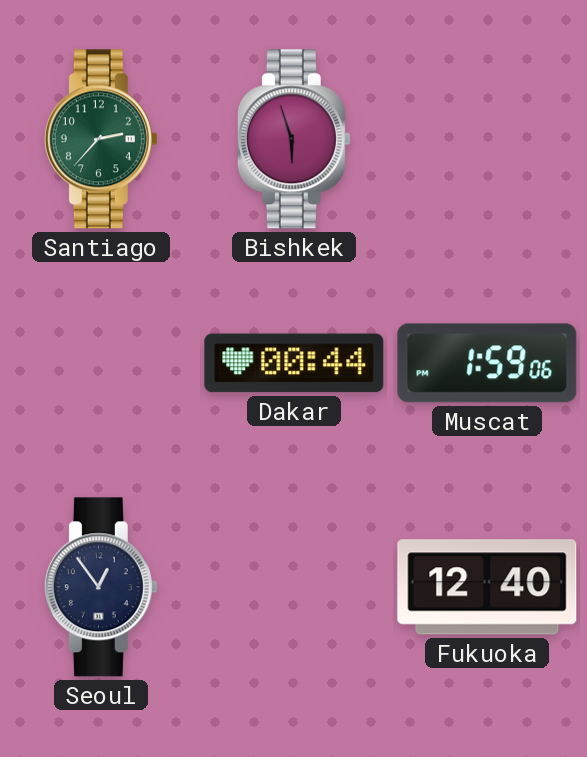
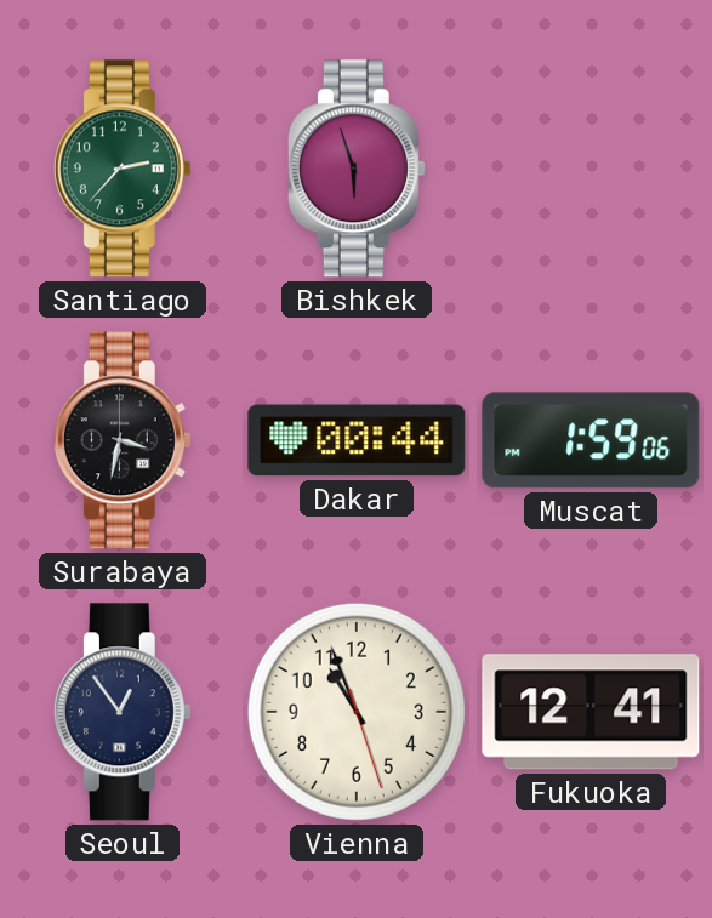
Surabaya: none -> 3:32 (123, 440)
Vienna: none -> 10:56 (357, 712)
Fukuoka: 12:40 -> 12:41 (591, 712)
